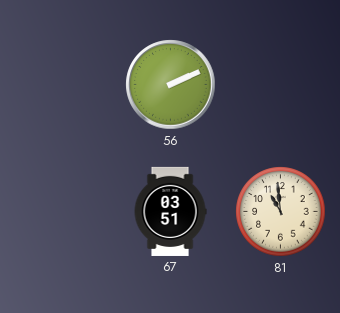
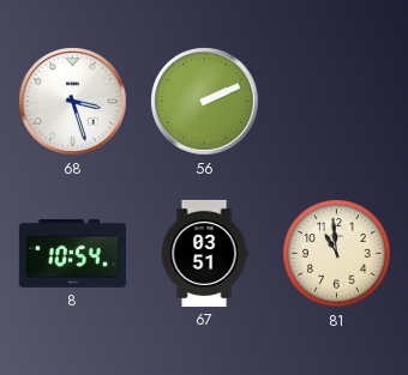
68: none -> 3:27 (73, 102)
8: none -> 10:54 (72, 253)
